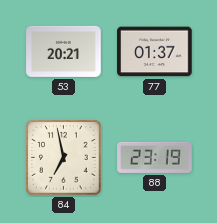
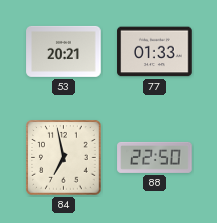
77: 01:37 -> 01:33 (155, 52)
88: 23:19 -> 22:50 (155, 157)
